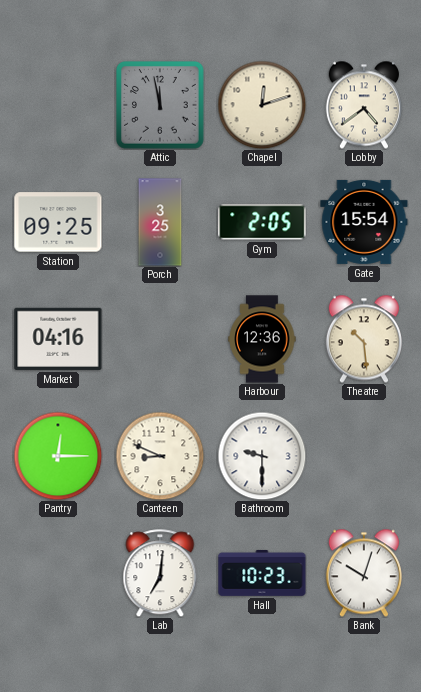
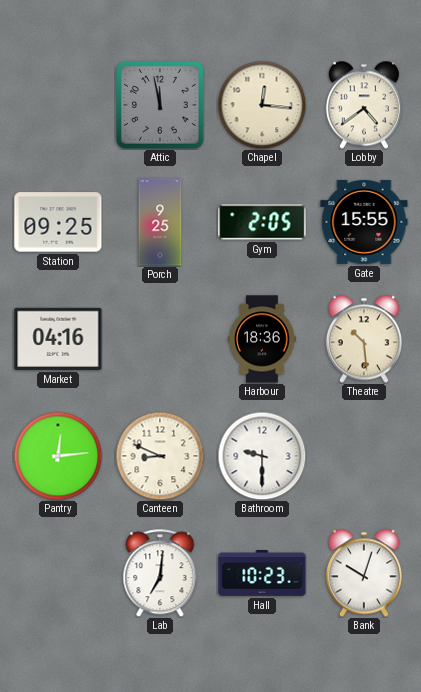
Chapel: 12:12 -> 12:16 (262, 105)
Porch: 3:25 -> 9:25 (160, 222)
Gate: 15:54 -> 15:55 (364, 222)
Harbour: 12:36 -> 18:36 (262, 339)
Pantry: 12:15 -> 12:14 (58, 456)
